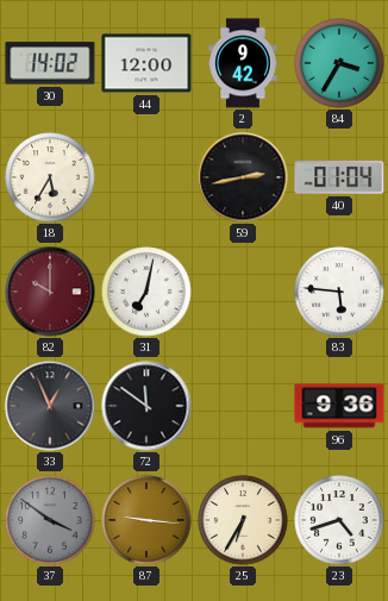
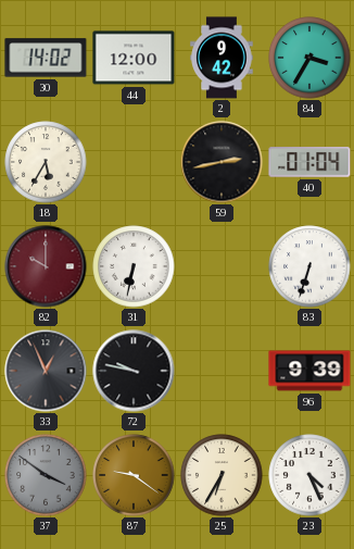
31: 7:02 -> 6:32 (134, 266)
83: 5:46 -> 6:33 (309, 266)
72: 11:51 -> 9:47 (134, 371)
96: 9:36 -> 9:39 (309, 371)
87: 9:16 -> 9:21 (134, 475)
23: 4:42 -> 4:26 (309, 475)
